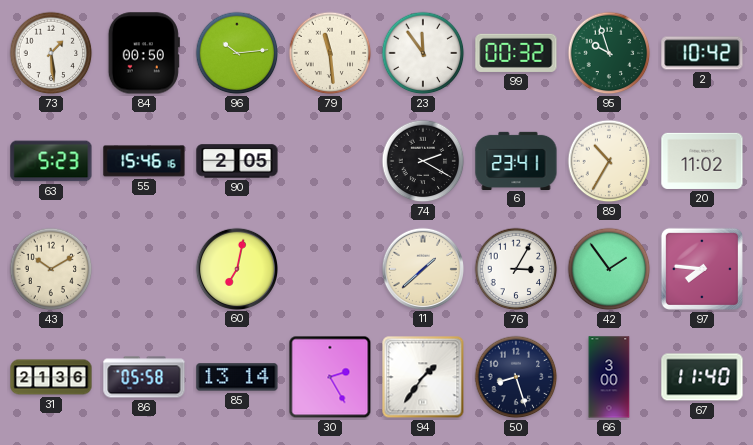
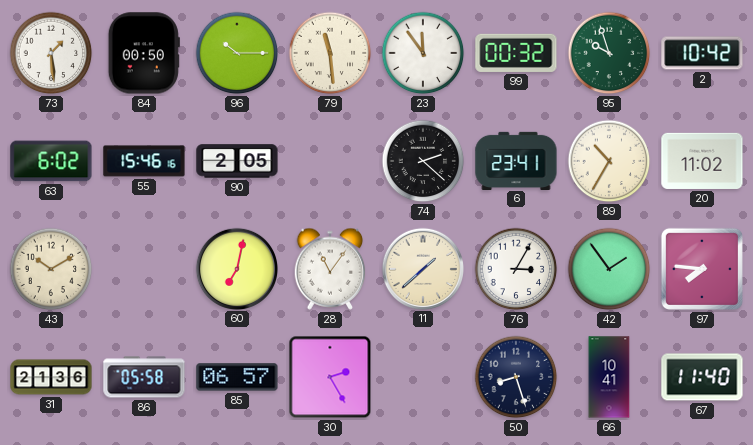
96: 10:14 -> 10:15 (237, 53)
63: 5:23 -> 6:02 (51, 161)
74: 2:20 -> 2:22 (423, 161)
28: none -> 11:06 (330, 269)
85: 13:14 -> 06:57 (237, 377)
94: 1:36 -> none (423, 377)
66: 3:00 -> 10:41 (609, 377)
